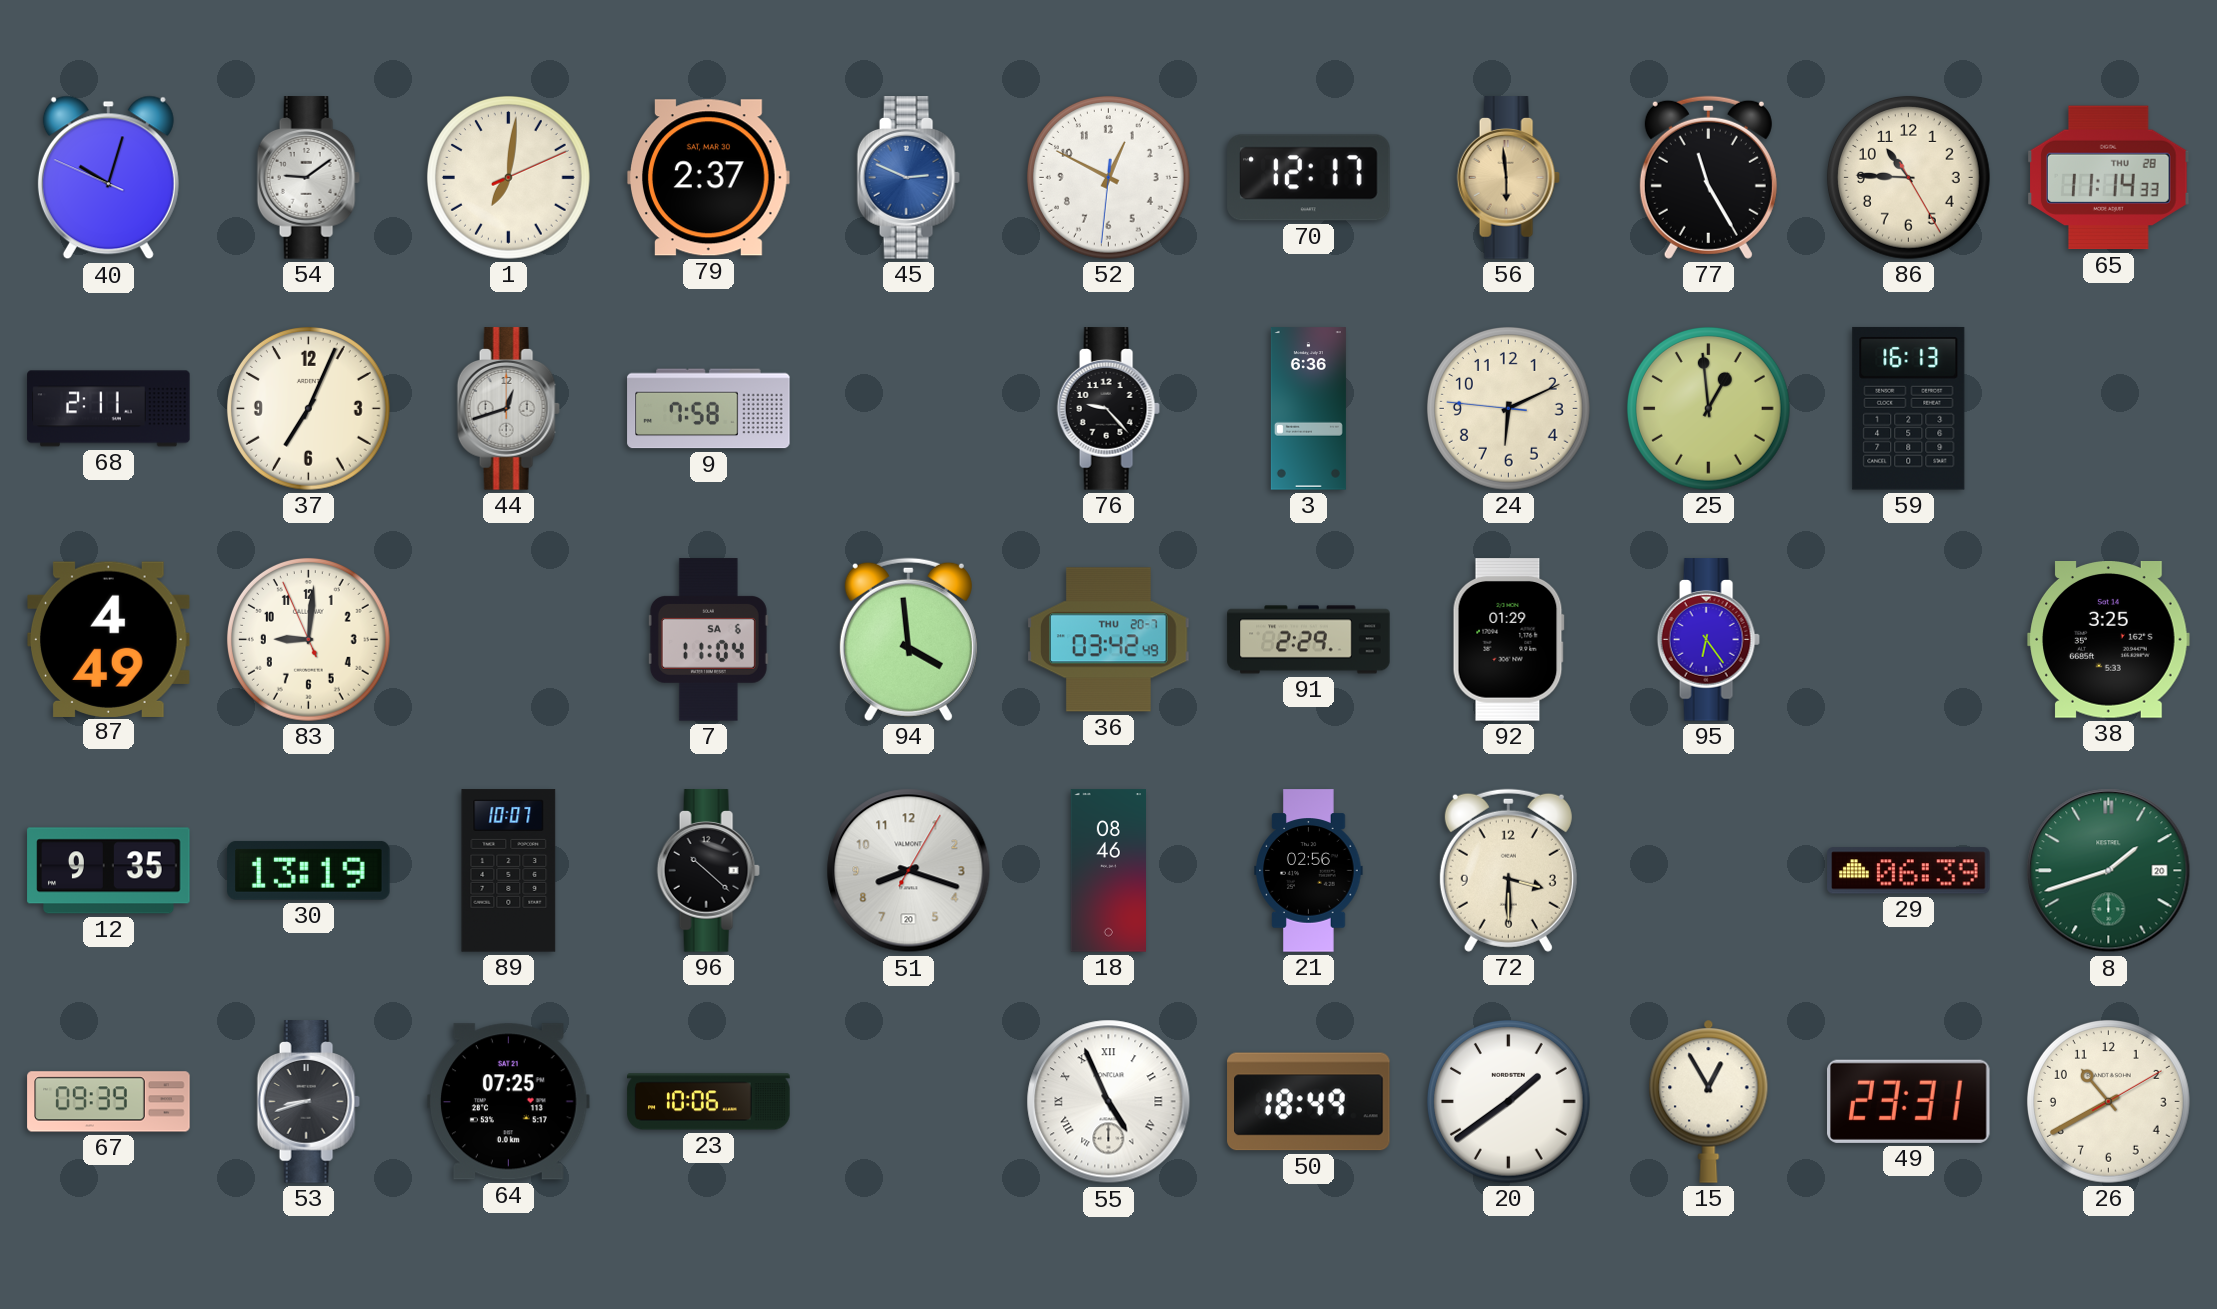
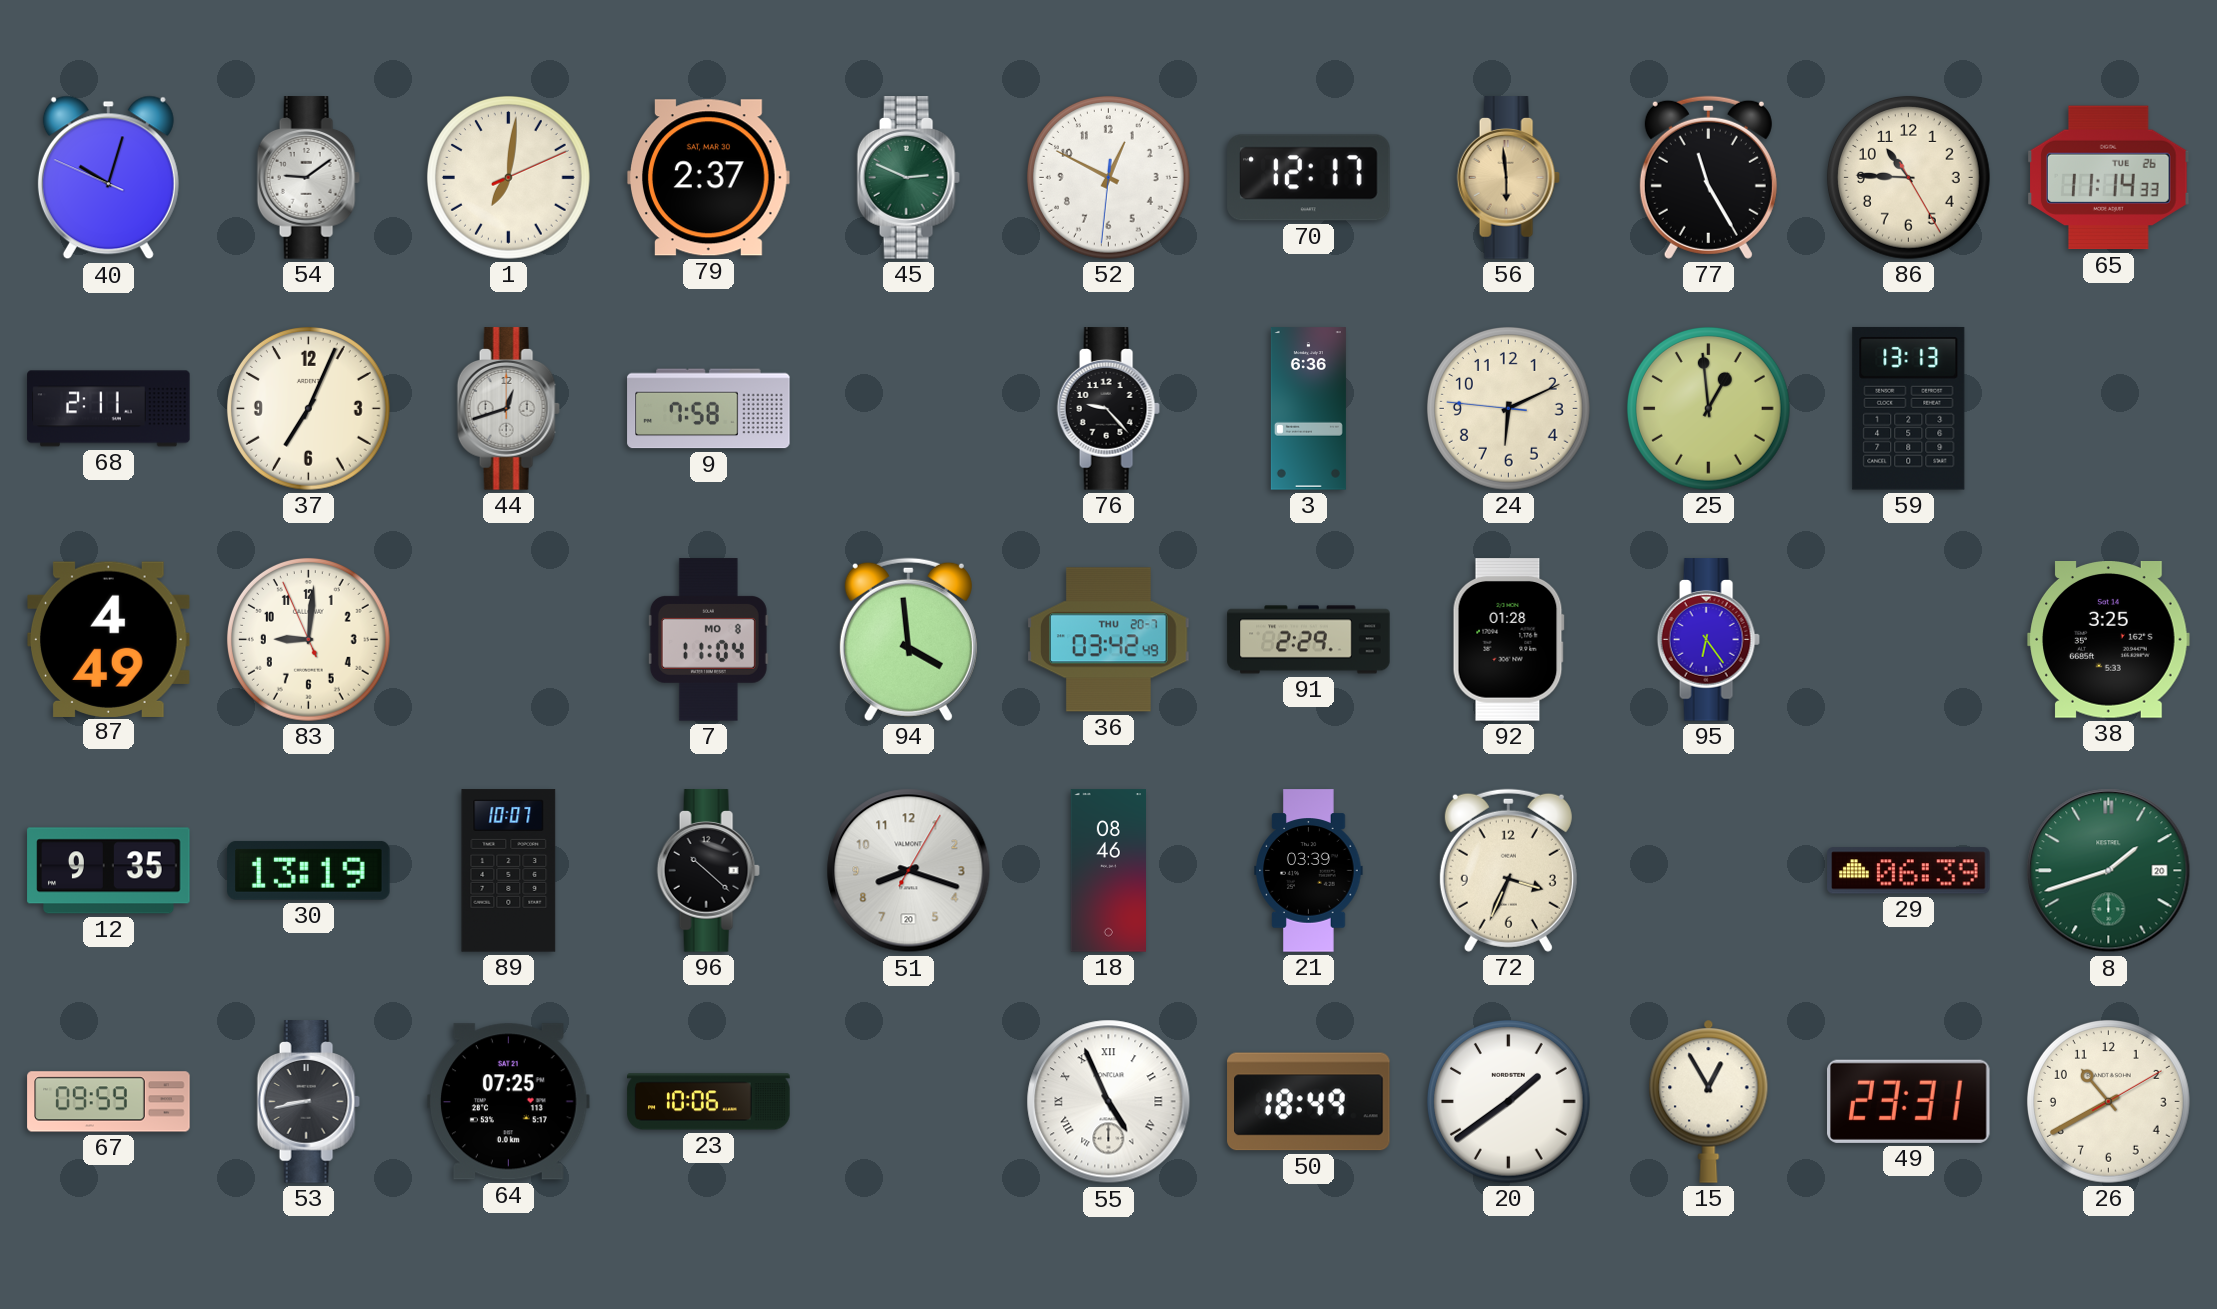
45 dial: blue -> green (908, 178)
65 date: THU 28 -> TUE 26 (2109, 178)
59: 16:13 -> 13:13 (1909, 409)
7 date: SA 6 -> MO 8 (708, 640)
92: 01:29 -> 01:28 (1508, 640)
21: 02:56 -> 03:39 (1309, 871)
72: 3:30 -> 3:34 (1508, 870)
67: 09:39 -> 09:59 (109, 1102)
53: 8:42 -> 8:43 (308, 1102)
